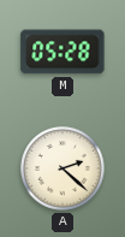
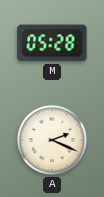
A: 2:22 -> 2:19 (52, 140)
